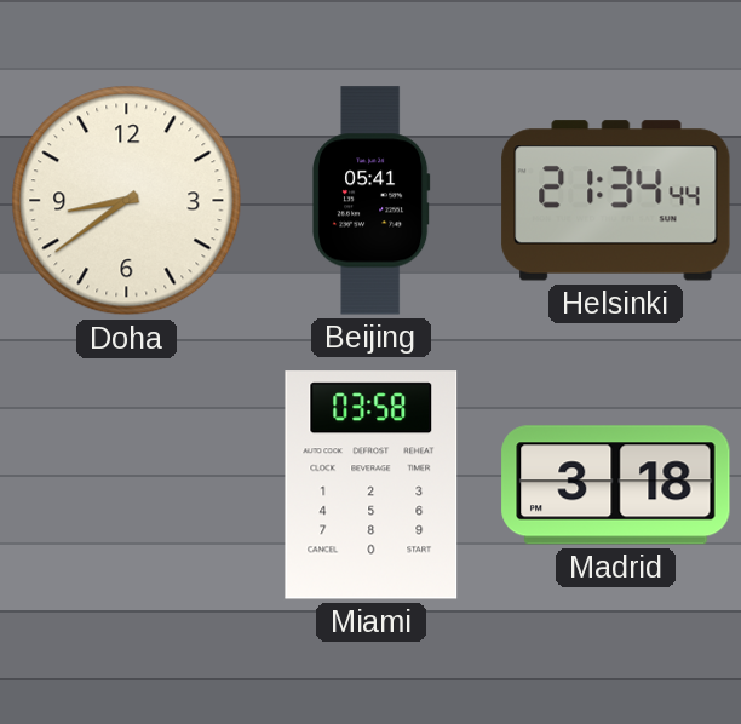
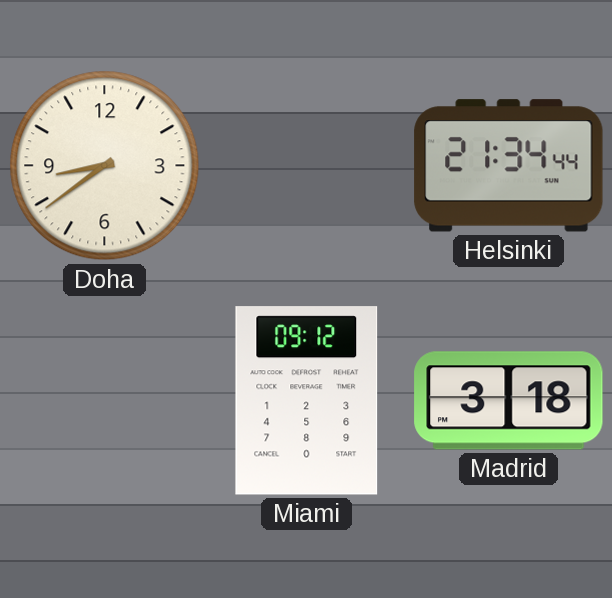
Beijing: 05:41 -> none (372, 201)
Miami: 03:58 -> 09:12 (307, 401)
